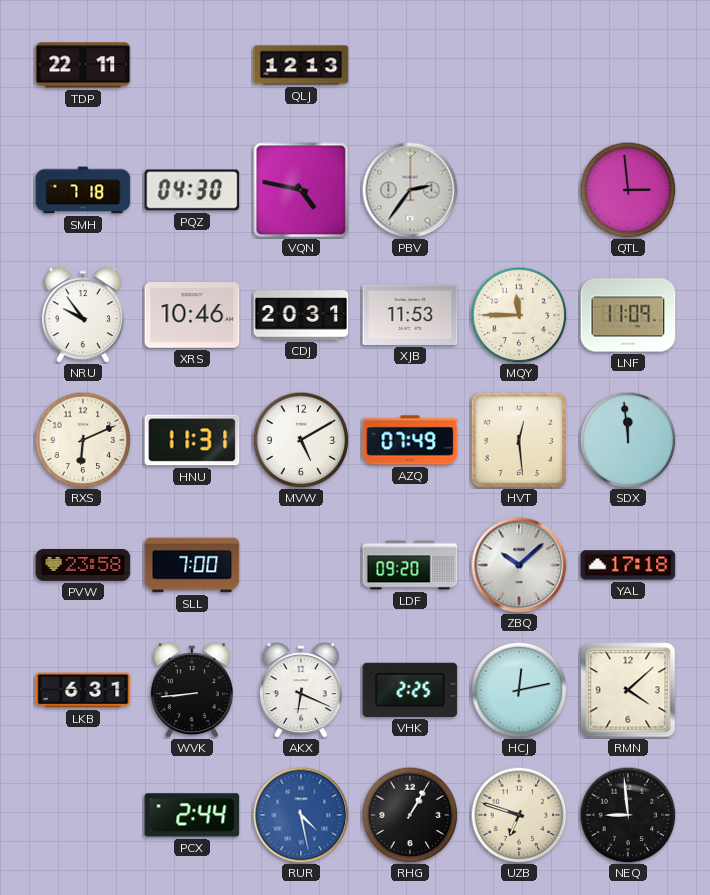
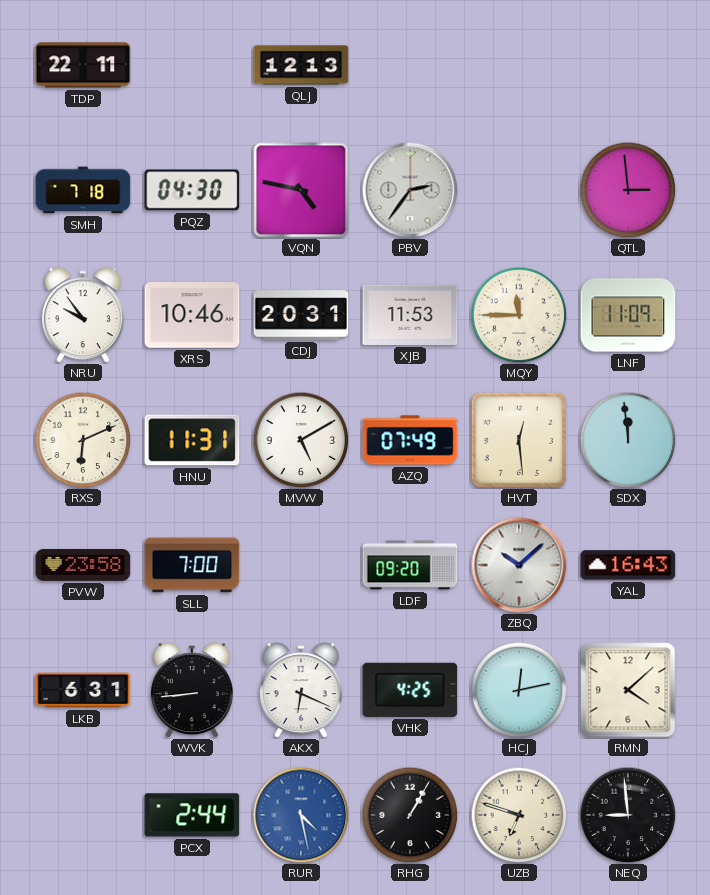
YAL: 17:18 -> 16:43 (628, 565)
VHK: 2:25 -> 4:25 (410, 690)
